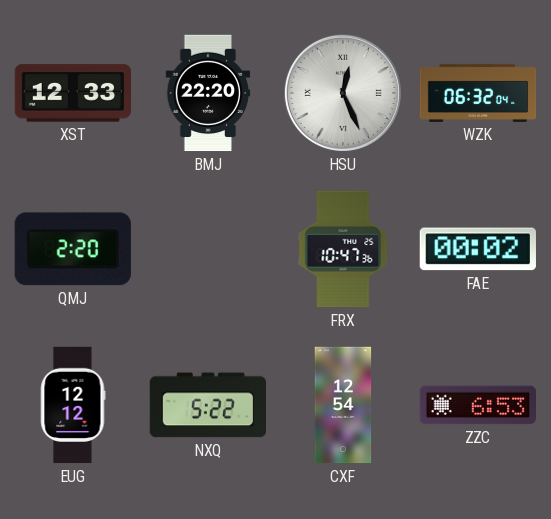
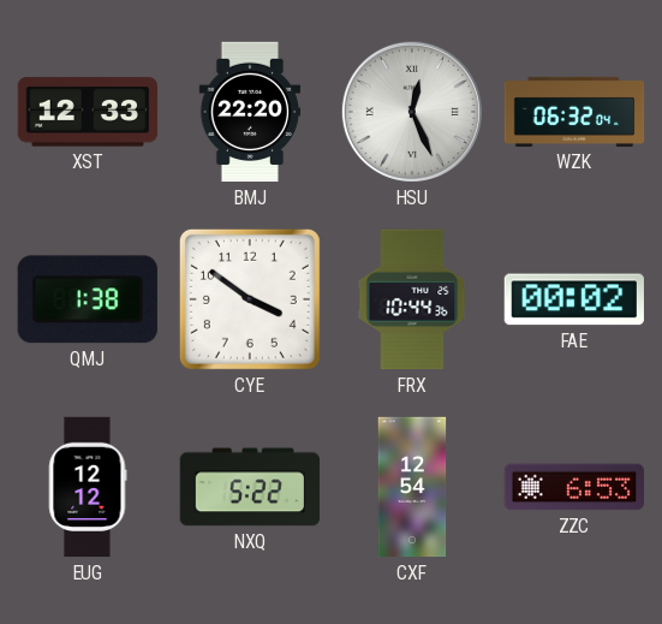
QMJ: 2:20 -> 1:38 (88, 299)
CYE: none -> 3:51 (250, 299)
FRX: 10:47 -> 10:44 (412, 299)
